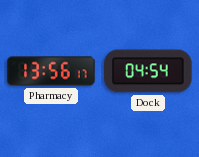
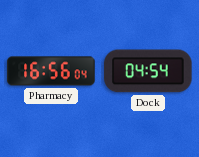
Pharmacy: 13:56 -> 16:56 (51, 71)
